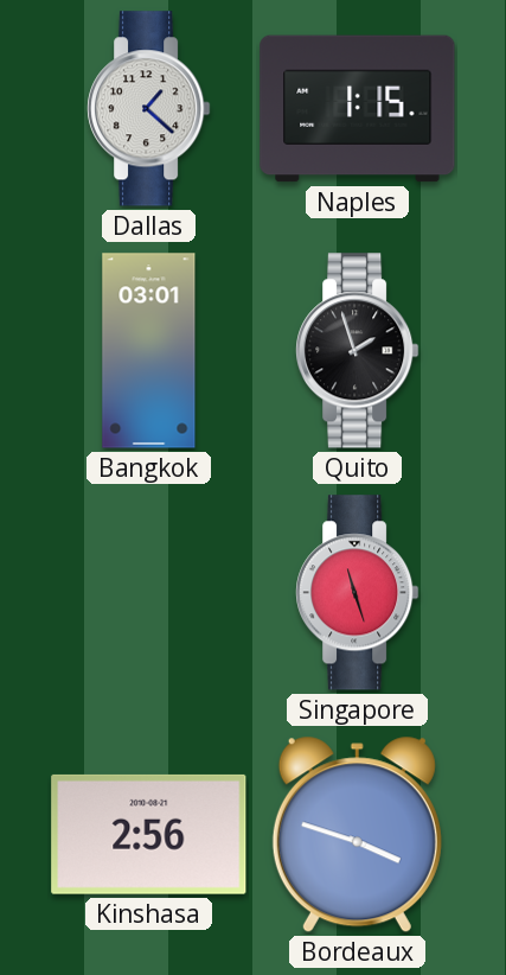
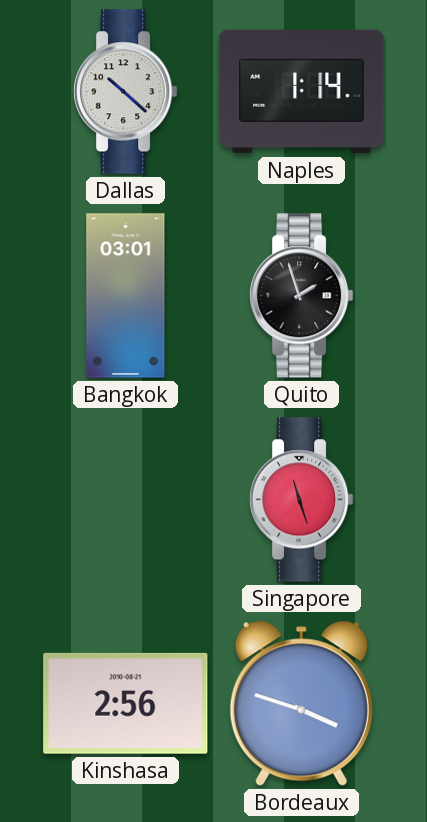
Dallas: 1:22 -> 10:22 (126, 92)
Naples: 1:15 -> 1:14 (302, 92)
